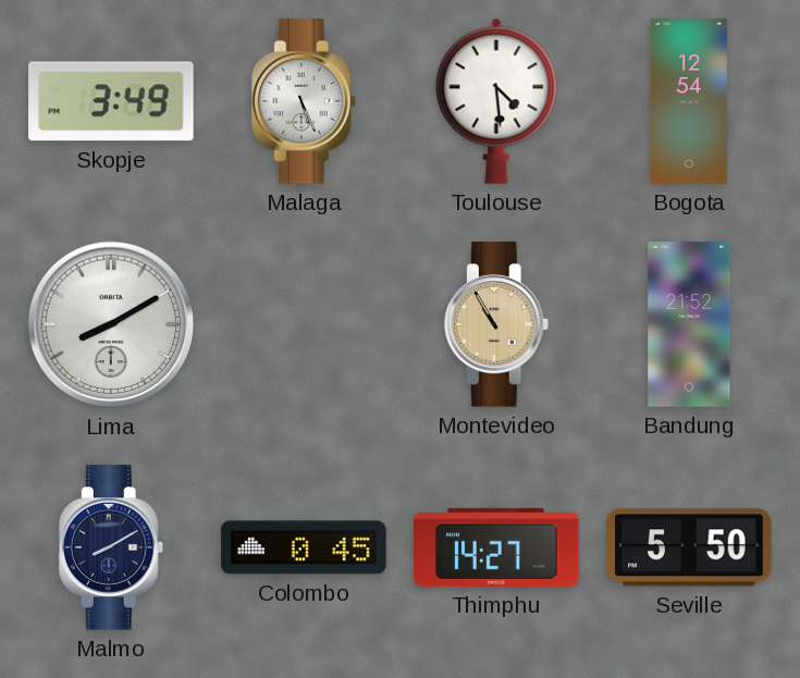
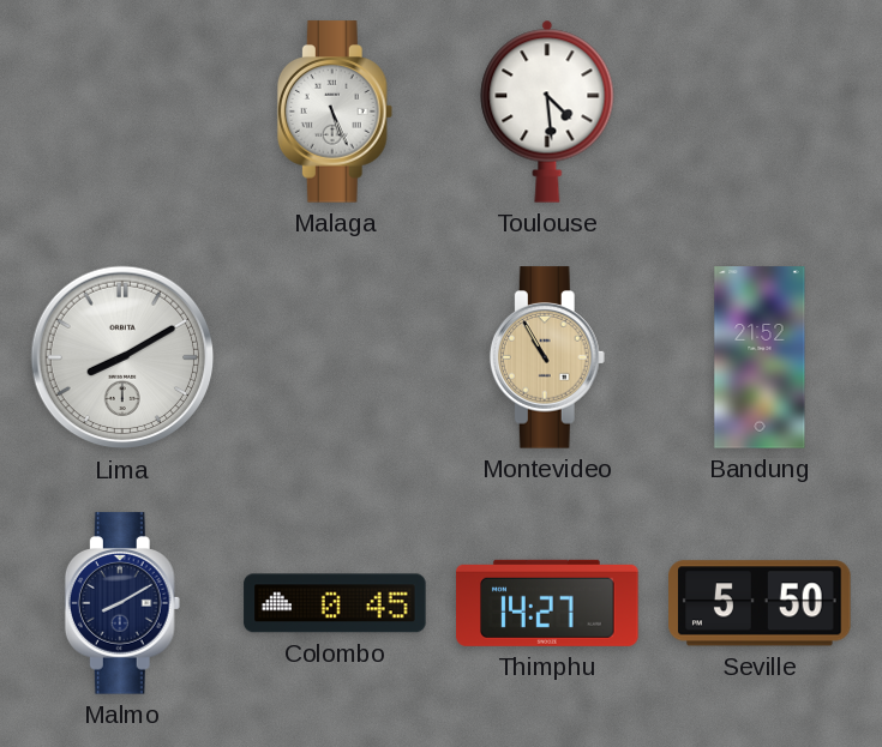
Skopje: 3:49 -> none (111, 101)
Bogota: 12:54 -> none (689, 101)
